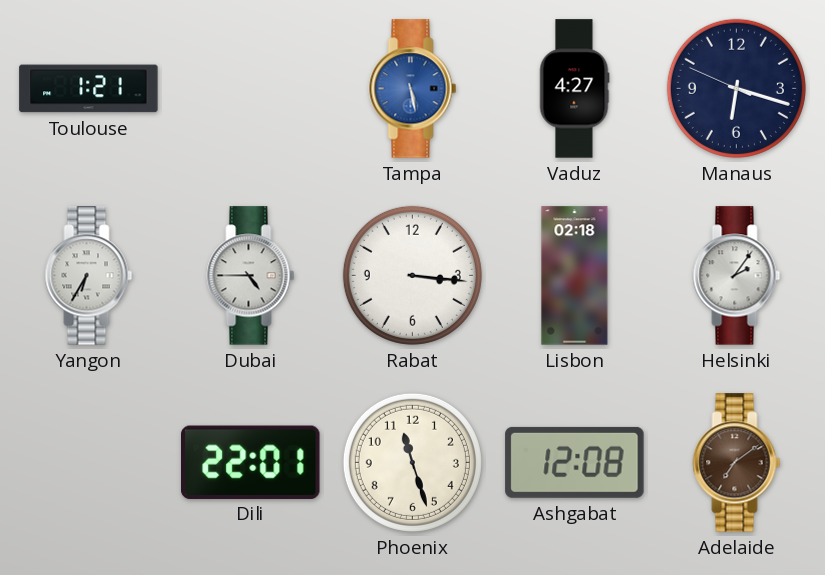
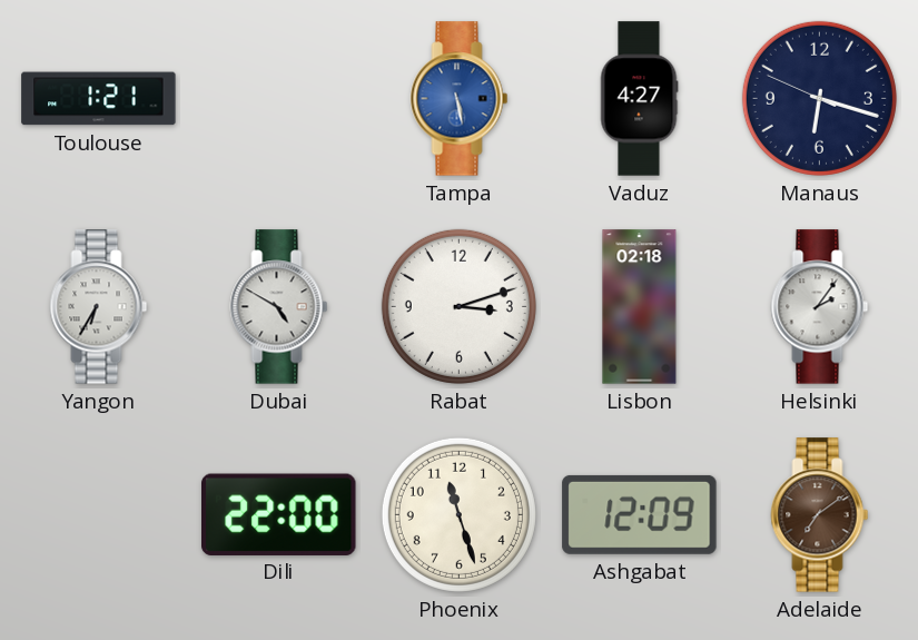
Dubai: 4:45 -> 4:50 (279, 307)
Rabat: 3:16 -> 3:12 (458, 306)
Dili: 22:01 -> 22:00 (279, 514)
Ashgabat: 12:08 -> 12:09 (640, 514)
